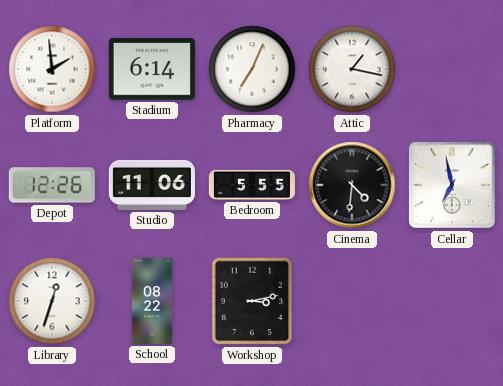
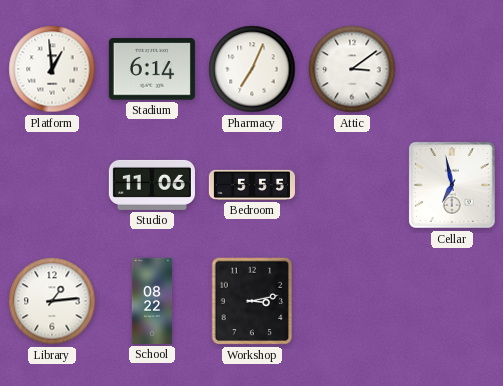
Platform: 1:59 -> 12:59 (52, 69)
Attic: 1:17 -> 3:09 (352, 69)
Depot: 12:26 -> none (52, 185)
Cinema: 4:31 -> none (352, 185)
Library: 12:33 -> 1:14 (52, 301)
